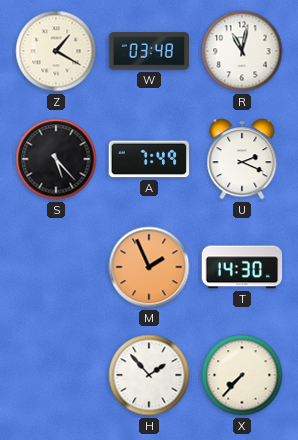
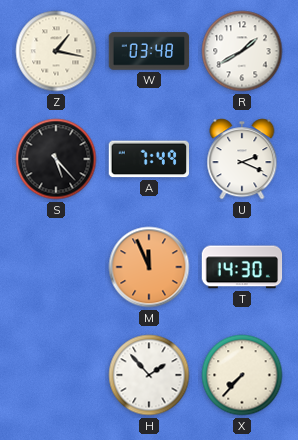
Z: 1:20 -> 1:17 (56, 51)
R: 11:02 -> 1:40 (242, 51)
M: 1:56 -> 11:56 (149, 267)
